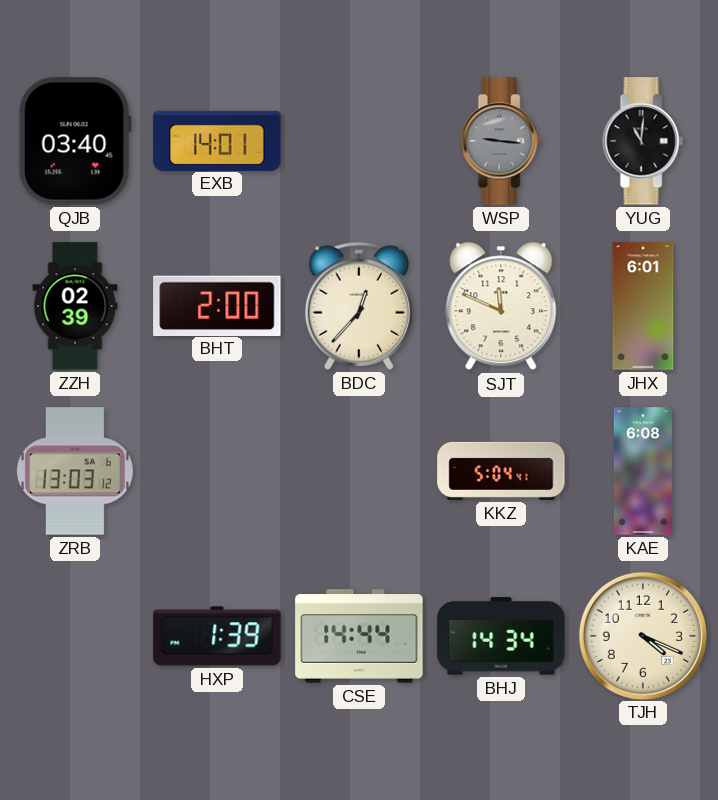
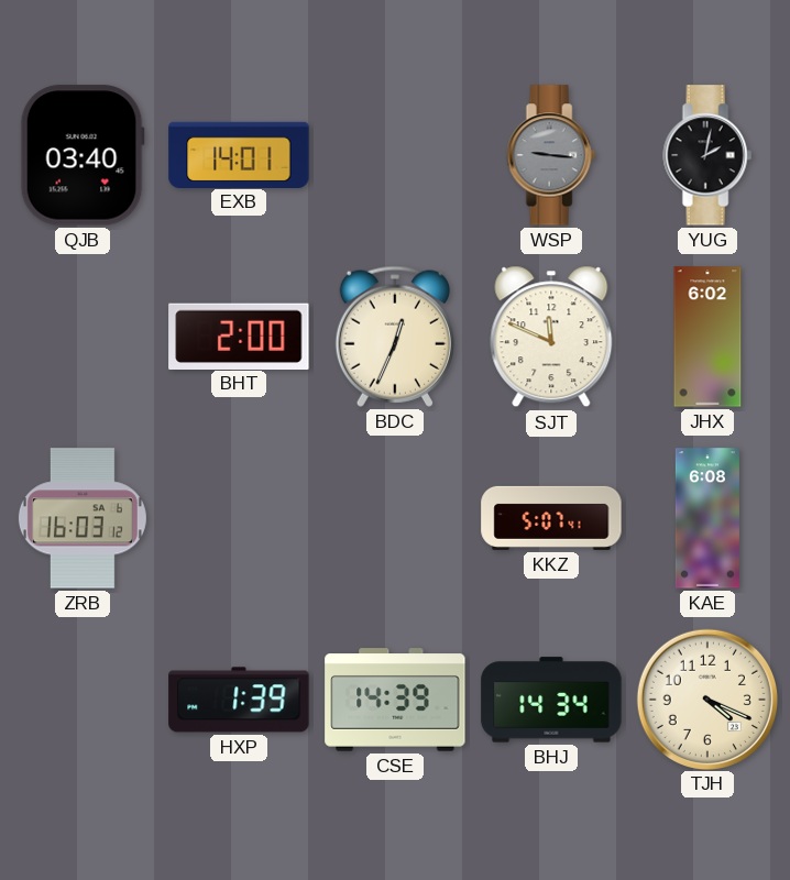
YUG: 11:01 -> 2:02 (707, 155)
ZZH: 02:39 -> none (75, 306)
BDC: 12:37 -> 12:34 (395, 337)
JHX: 6:01 -> 6:02 (707, 337)
ZRB: 13:03 -> 16:03 (83, 518)
KKZ: 5:04 -> 5:07 (551, 518)
CSE: 14:44 -> 14:39 (395, 700)
